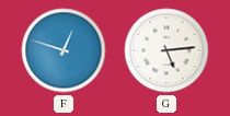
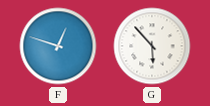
G: 5:14 -> 5:53 (152, 46)
